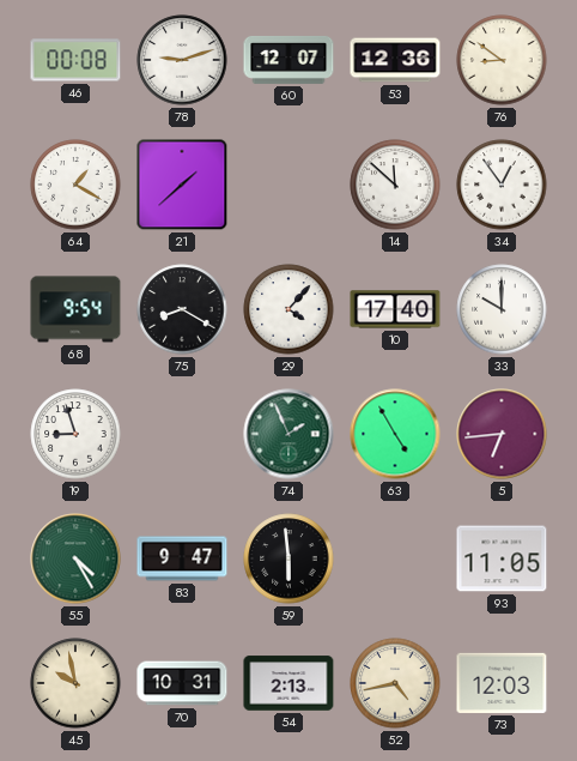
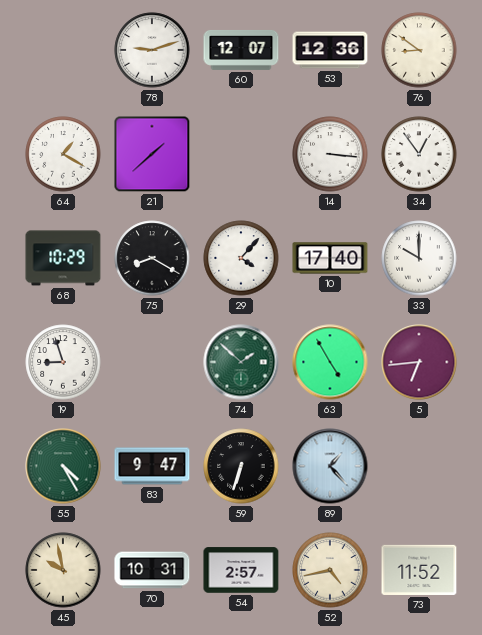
46: 00:08 -> none (75, 60)
14: 11:52 -> 3:16 (330, 154)
68: 9:54 -> 10:29 (63, 258)
74: 1:56 -> 1:52 (241, 362)
59: 5:59 -> 6:33 (241, 466)
89: none -> 1:23 (330, 466)
93: 11:05 -> none (502, 558)
54: 2:13 -> 2:57 (241, 570)
73: 12:03 -> 11:52 (419, 570)
